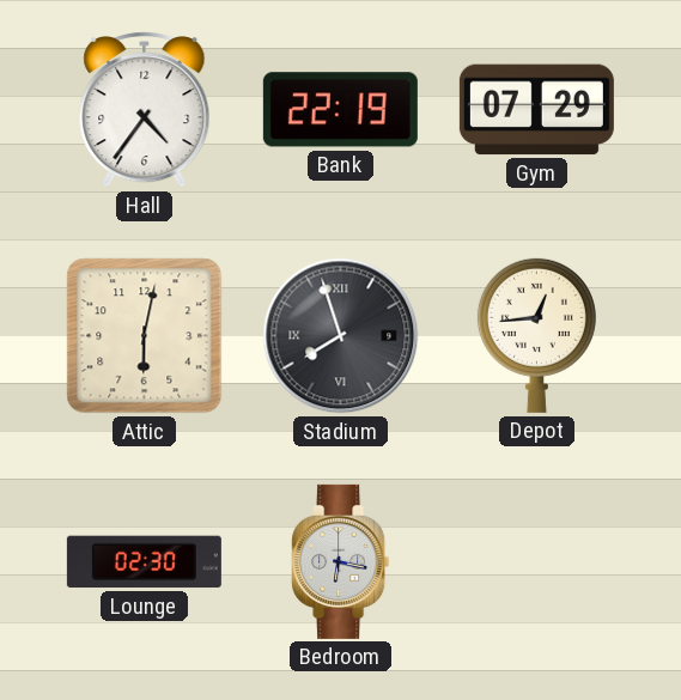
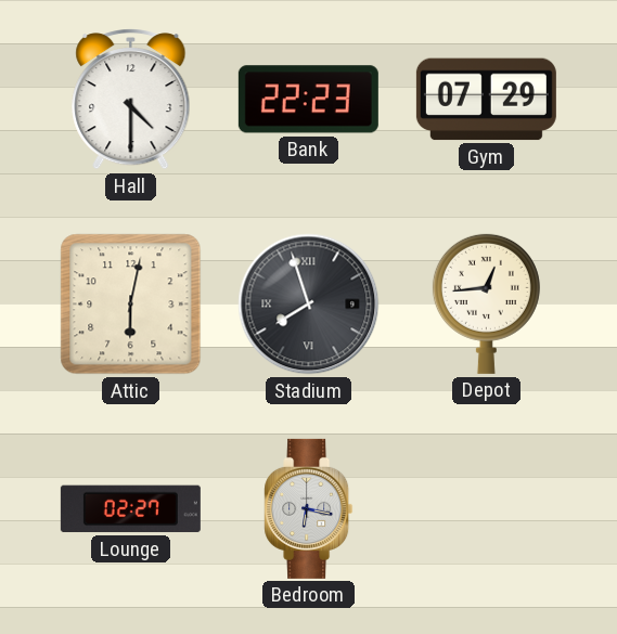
Hall: 4:36 -> 4:30 (131, 100)
Bank: 22:19 -> 22:23 (308, 100)
Lounge: 02:30 -> 02:27 (130, 509)
